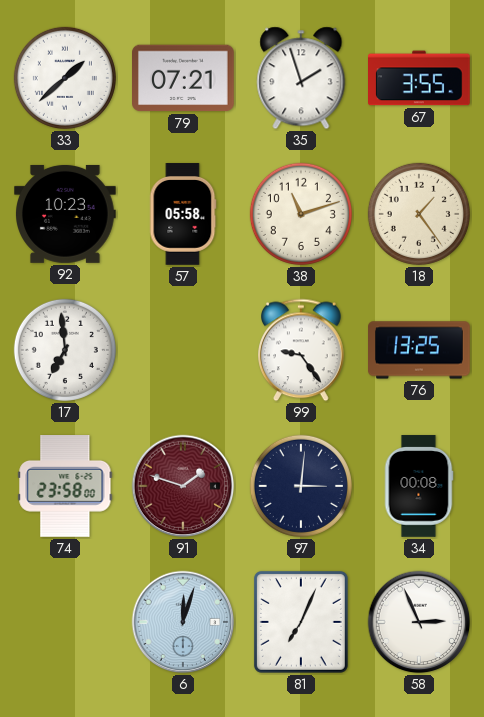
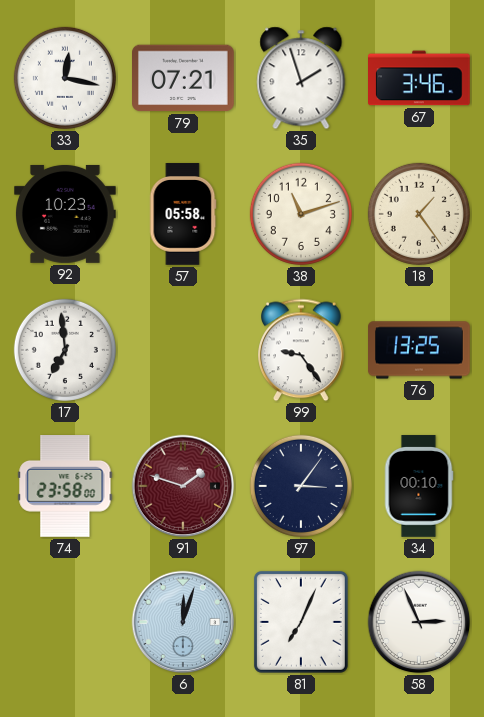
33: 1:38 -> 12:17 (65, 78)
67: 3:55 -> 3:46 (420, 78)
97: 3:01 -> 3:06 (301, 486)
34: 00:08 -> 00:10 (419, 486)
